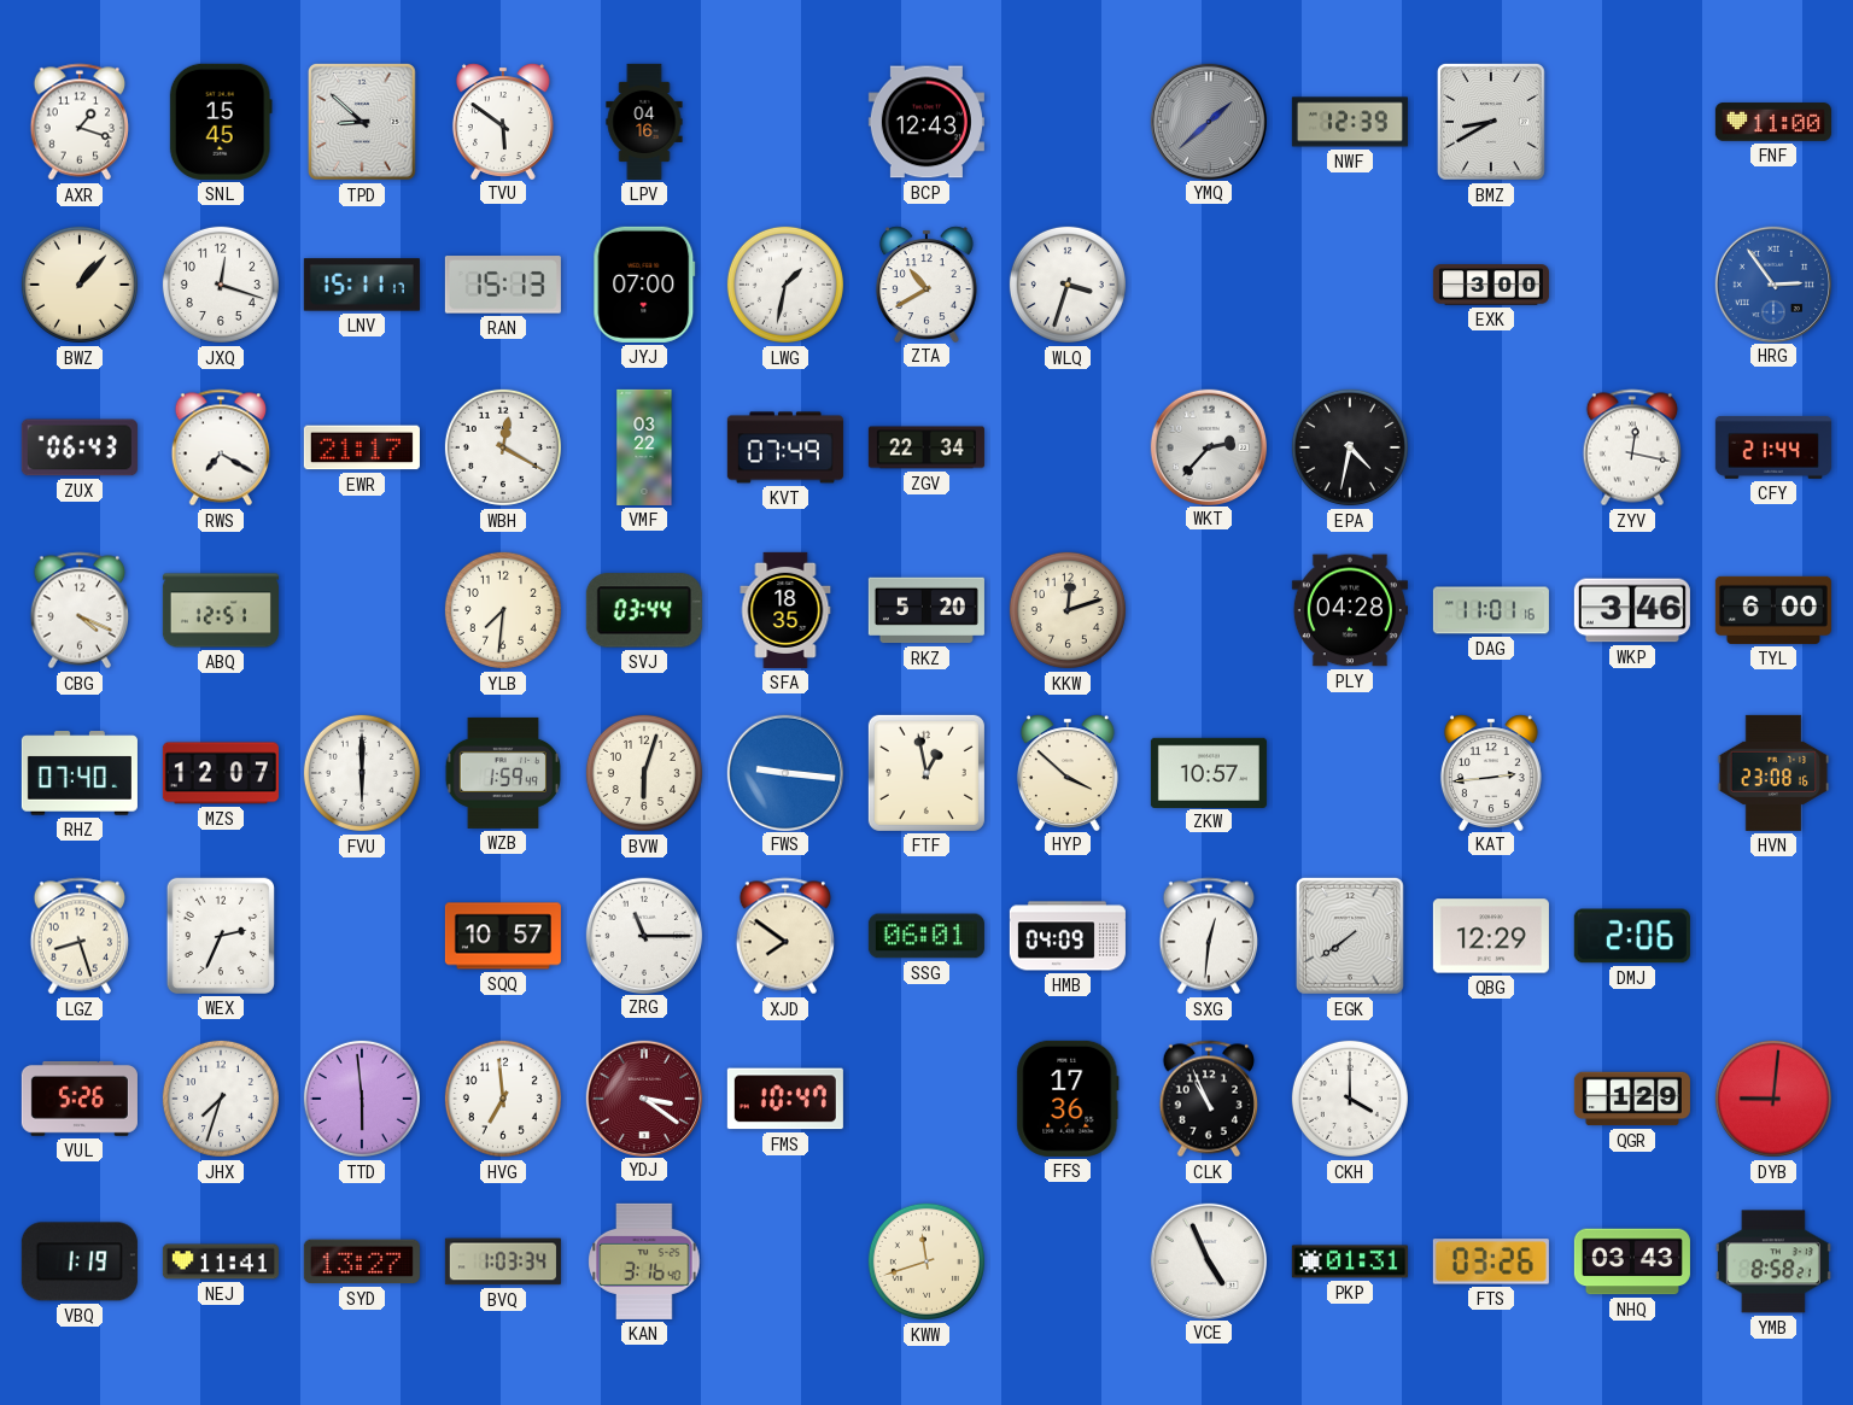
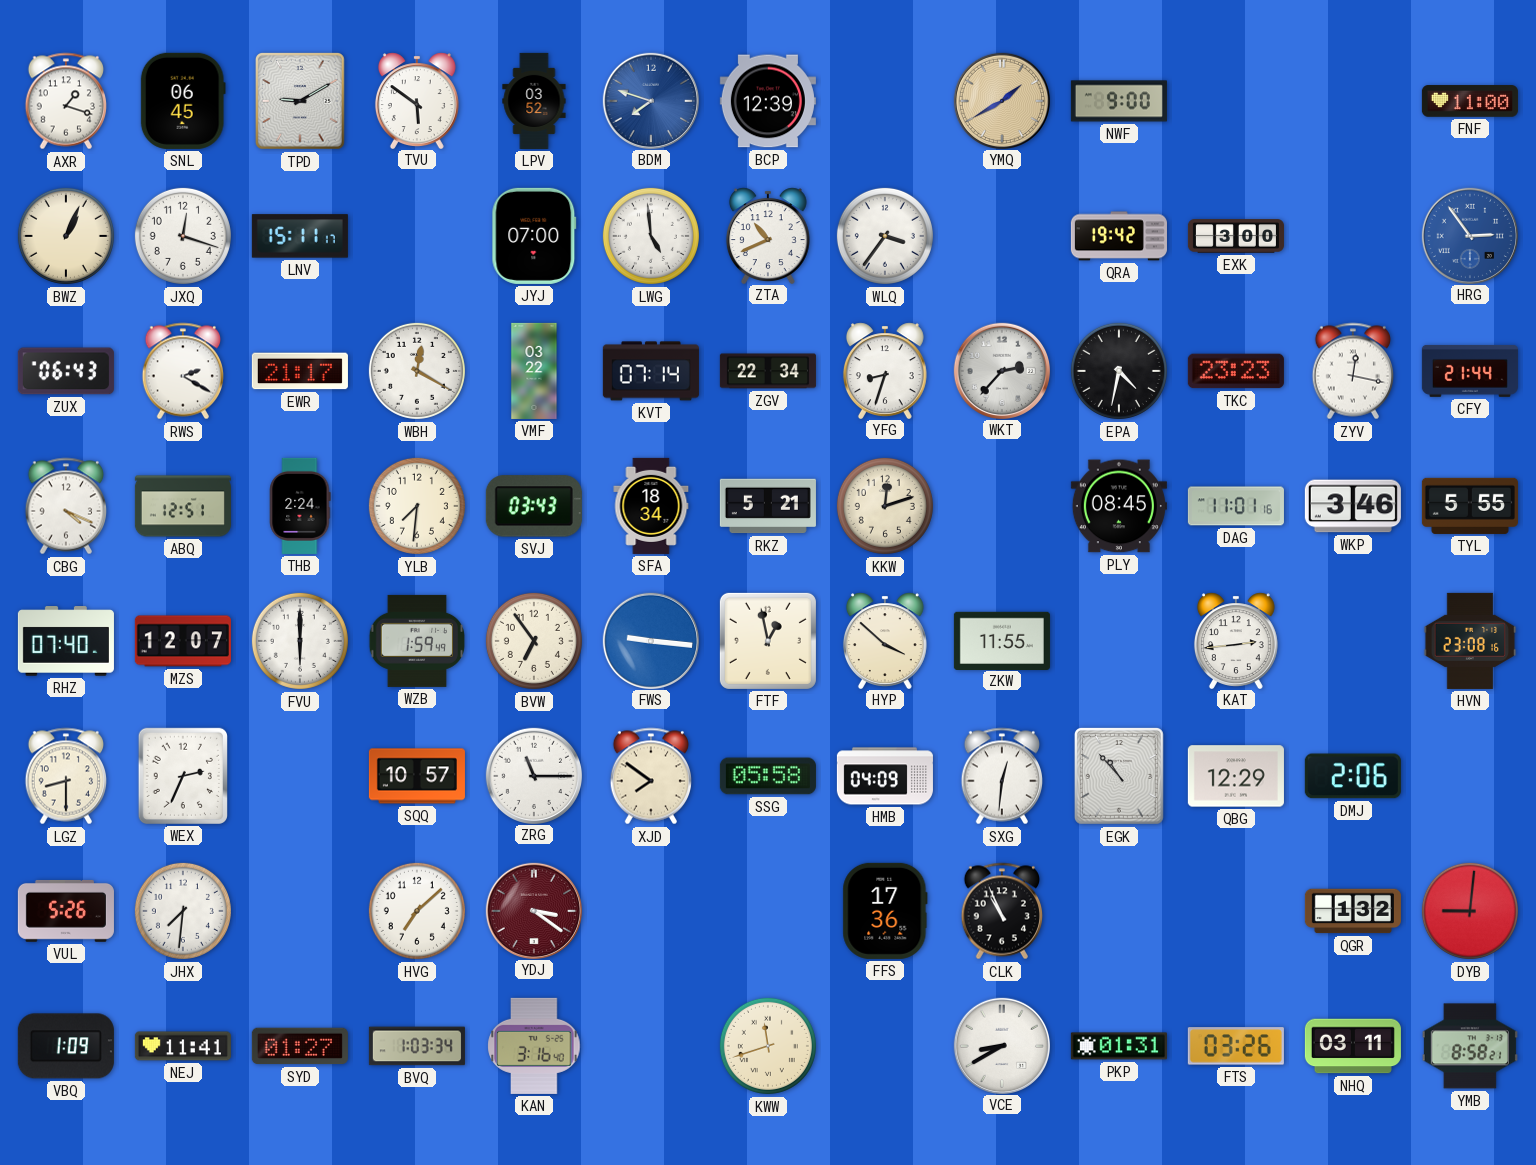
SNL: 15:45 -> 06:45 (183, 101)
TPD: 8:52 -> 9:10 (300, 101)
LPV: 04:16 -> 03:52 (534, 101)
BDM: none -> 7:48 (650, 100)
BCP: 12:43 -> 12:39 (768, 101)
YMQ: 1:38 -> 1:40 (1001, 100)
YMQ dial: grey -> champagne (1001, 100)
NWF: 12:39 -> 9:00 (1119, 101)
BMZ: 8:40 -> none (1491, 122)
BWZ: 1:07 -> 1:04 (66, 236)
RAN: 15:13 -> none (503, 285)
LWG: 1:32 -> 4:59 (651, 236)
ZTA: 10:40 -> 10:41 (768, 235)
WLQ: 3:33 -> 3:36 (885, 236)
QRA: none -> 19:42 (1119, 236)
RWS: 7:20 -> 2:20 (182, 371)
KVT: 07:49 -> 07:14 (651, 371)
YFG: none -> 8:33 (885, 370)
TKC: none -> 23:23 (1236, 371)
THB: none -> 2:24 (300, 506)
SVJ: 03:44 -> 03:43 (534, 506)
SFA: 18:35 -> 18:34 (651, 506)
RKZ: 5:20 -> 5:21 (768, 506)
PLY: 04:28 -> 08:45 (1119, 506)
TYL: 6:00 -> 5:55 (1470, 506)
BVW: 6:03 -> 6:54 (534, 641)
ZKW: 10:57 -> 11:55 (1002, 640)
LGZ: 8:27 -> 8:30 (65, 776)
SSG: 06:01 -> 05:58 (768, 776)
EGK: 7:39 -> 10:53 (1119, 776)
JHX: 7:33 -> 7:31 (183, 911)
TTD: 5:59 -> none (362, 1099)
HVG: 6:59 -> 7:08 (417, 911)
FMS: 10:47 -> none (785, 1099)
CKH: 4:00 -> none (1350, 1099)
QGR: 1:29 -> 1:32 (1353, 911)
VBQ: 1:19 -> 1:09 (66, 1046)
SYD: 13:27 -> 01:27 (300, 1046)
VCE: 4:56 -> 8:40 (1001, 1045)
NHQ: 03:43 -> 03:11 (1353, 1046)
